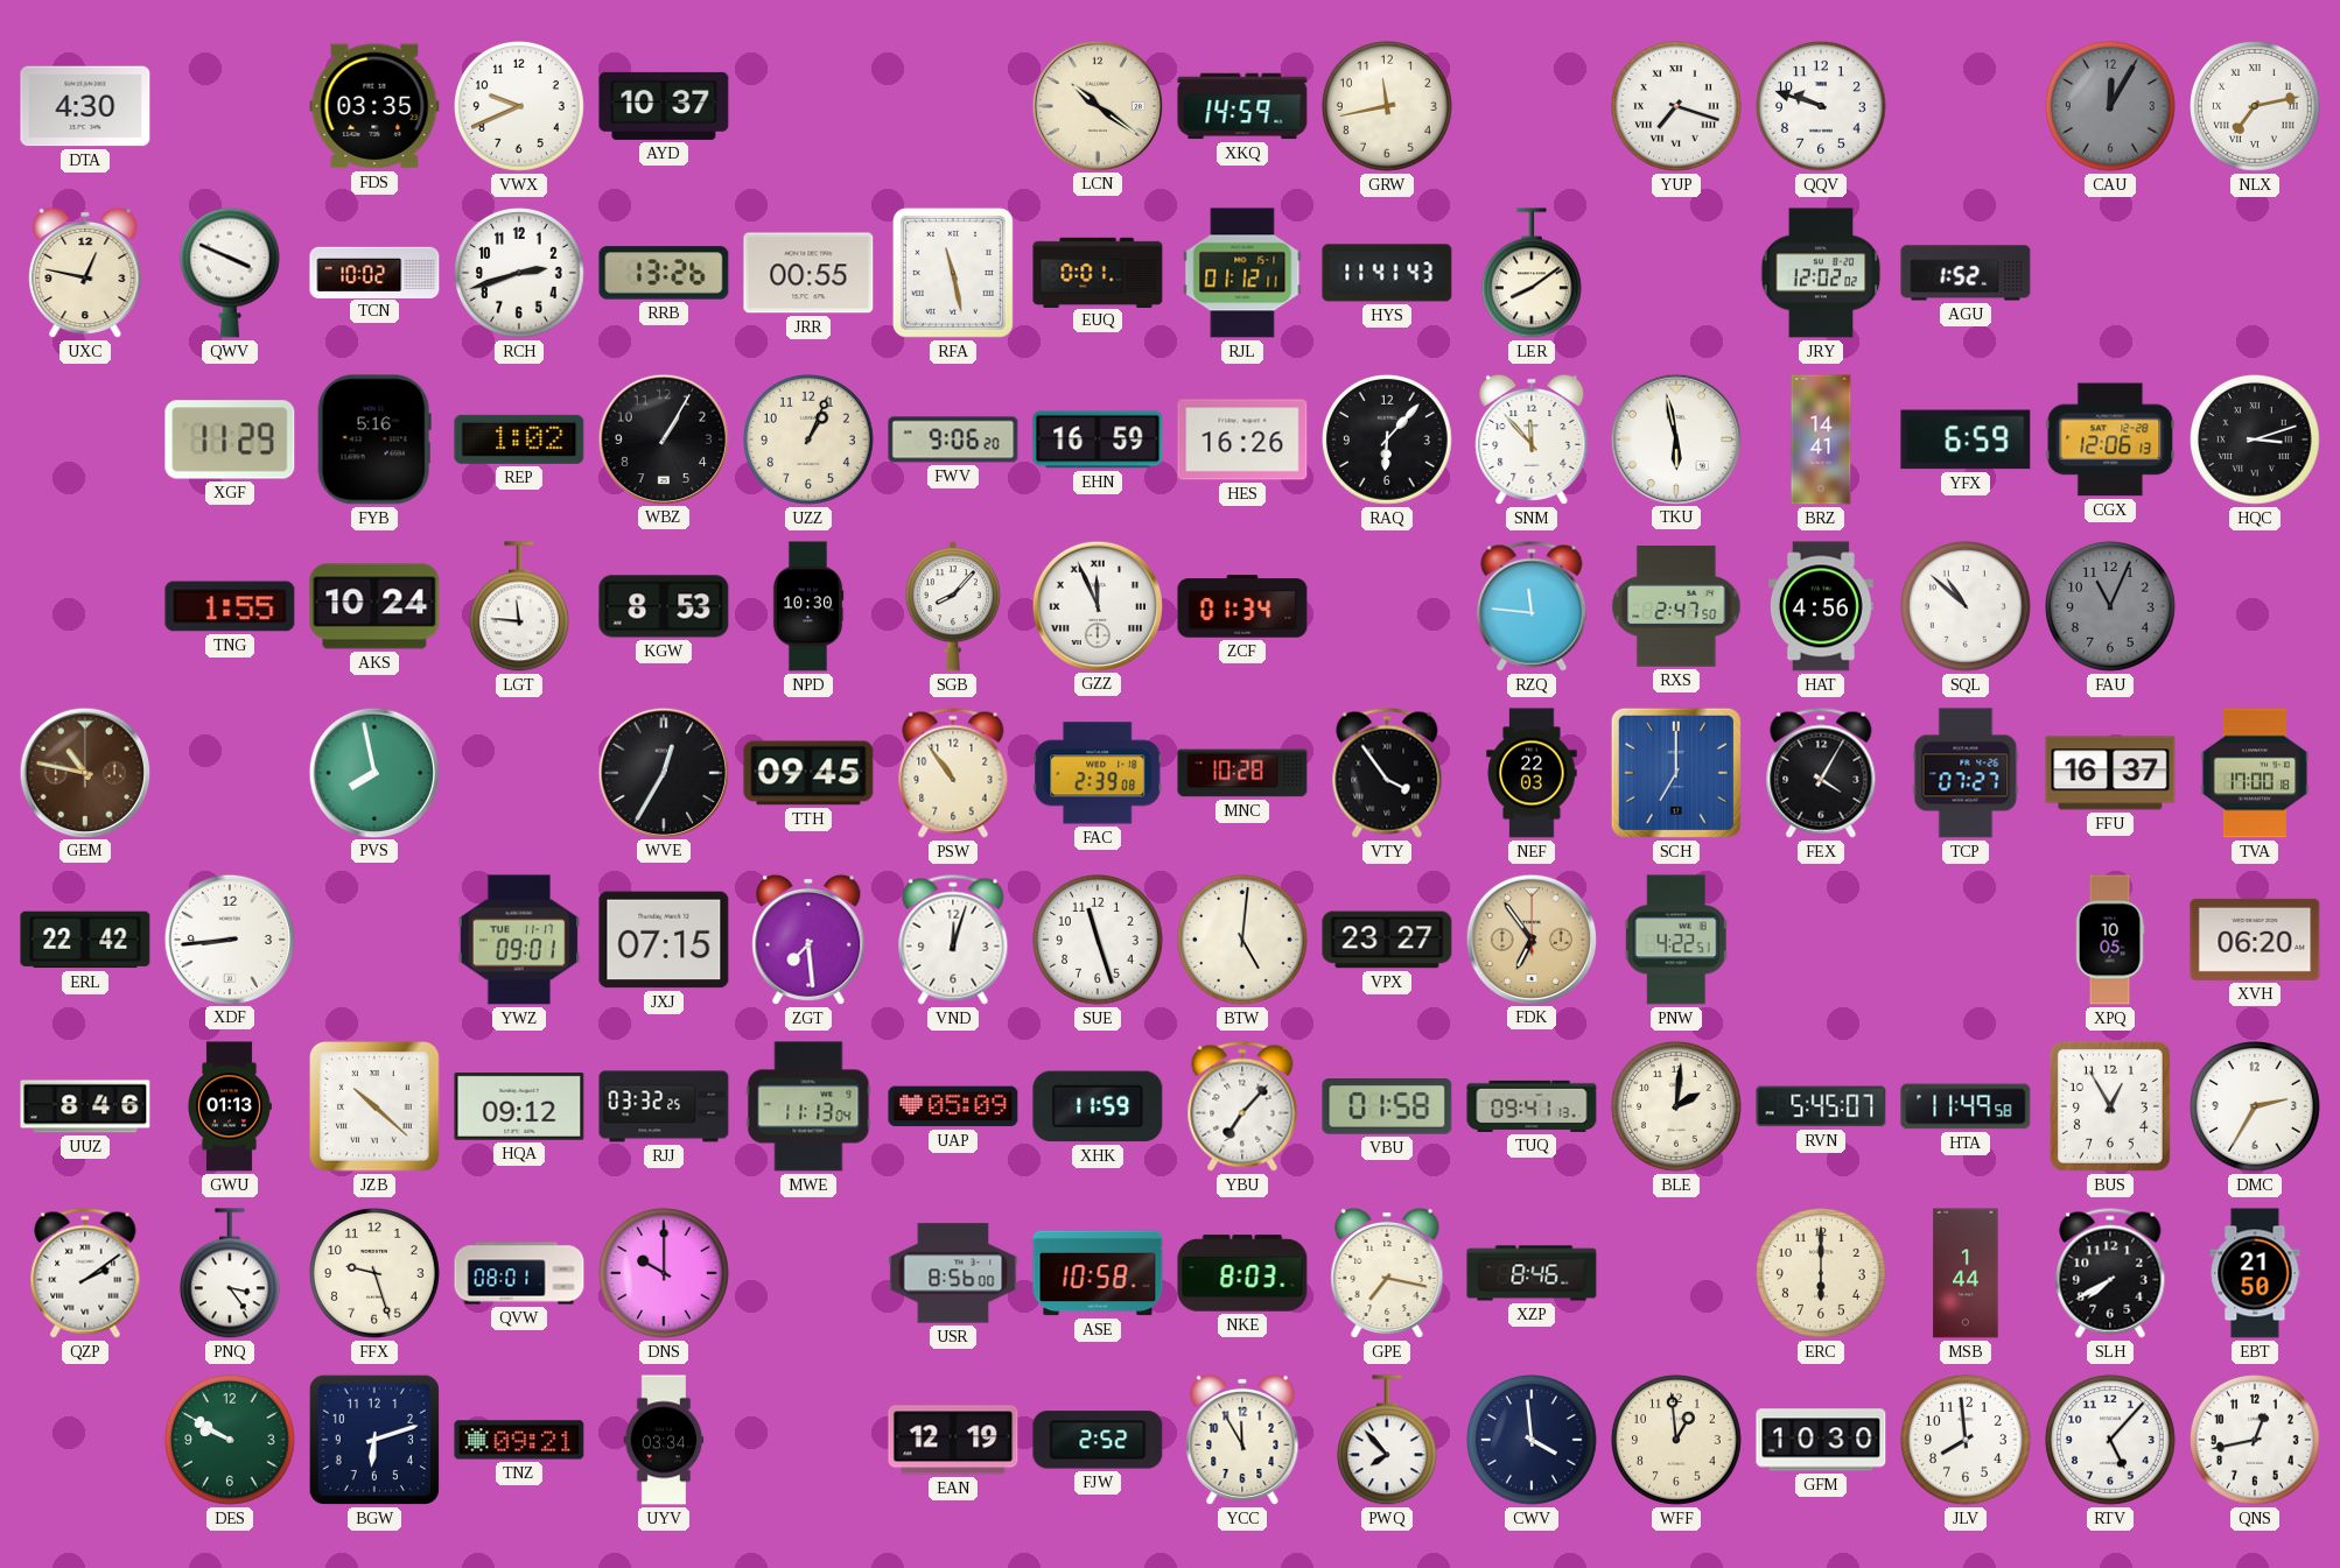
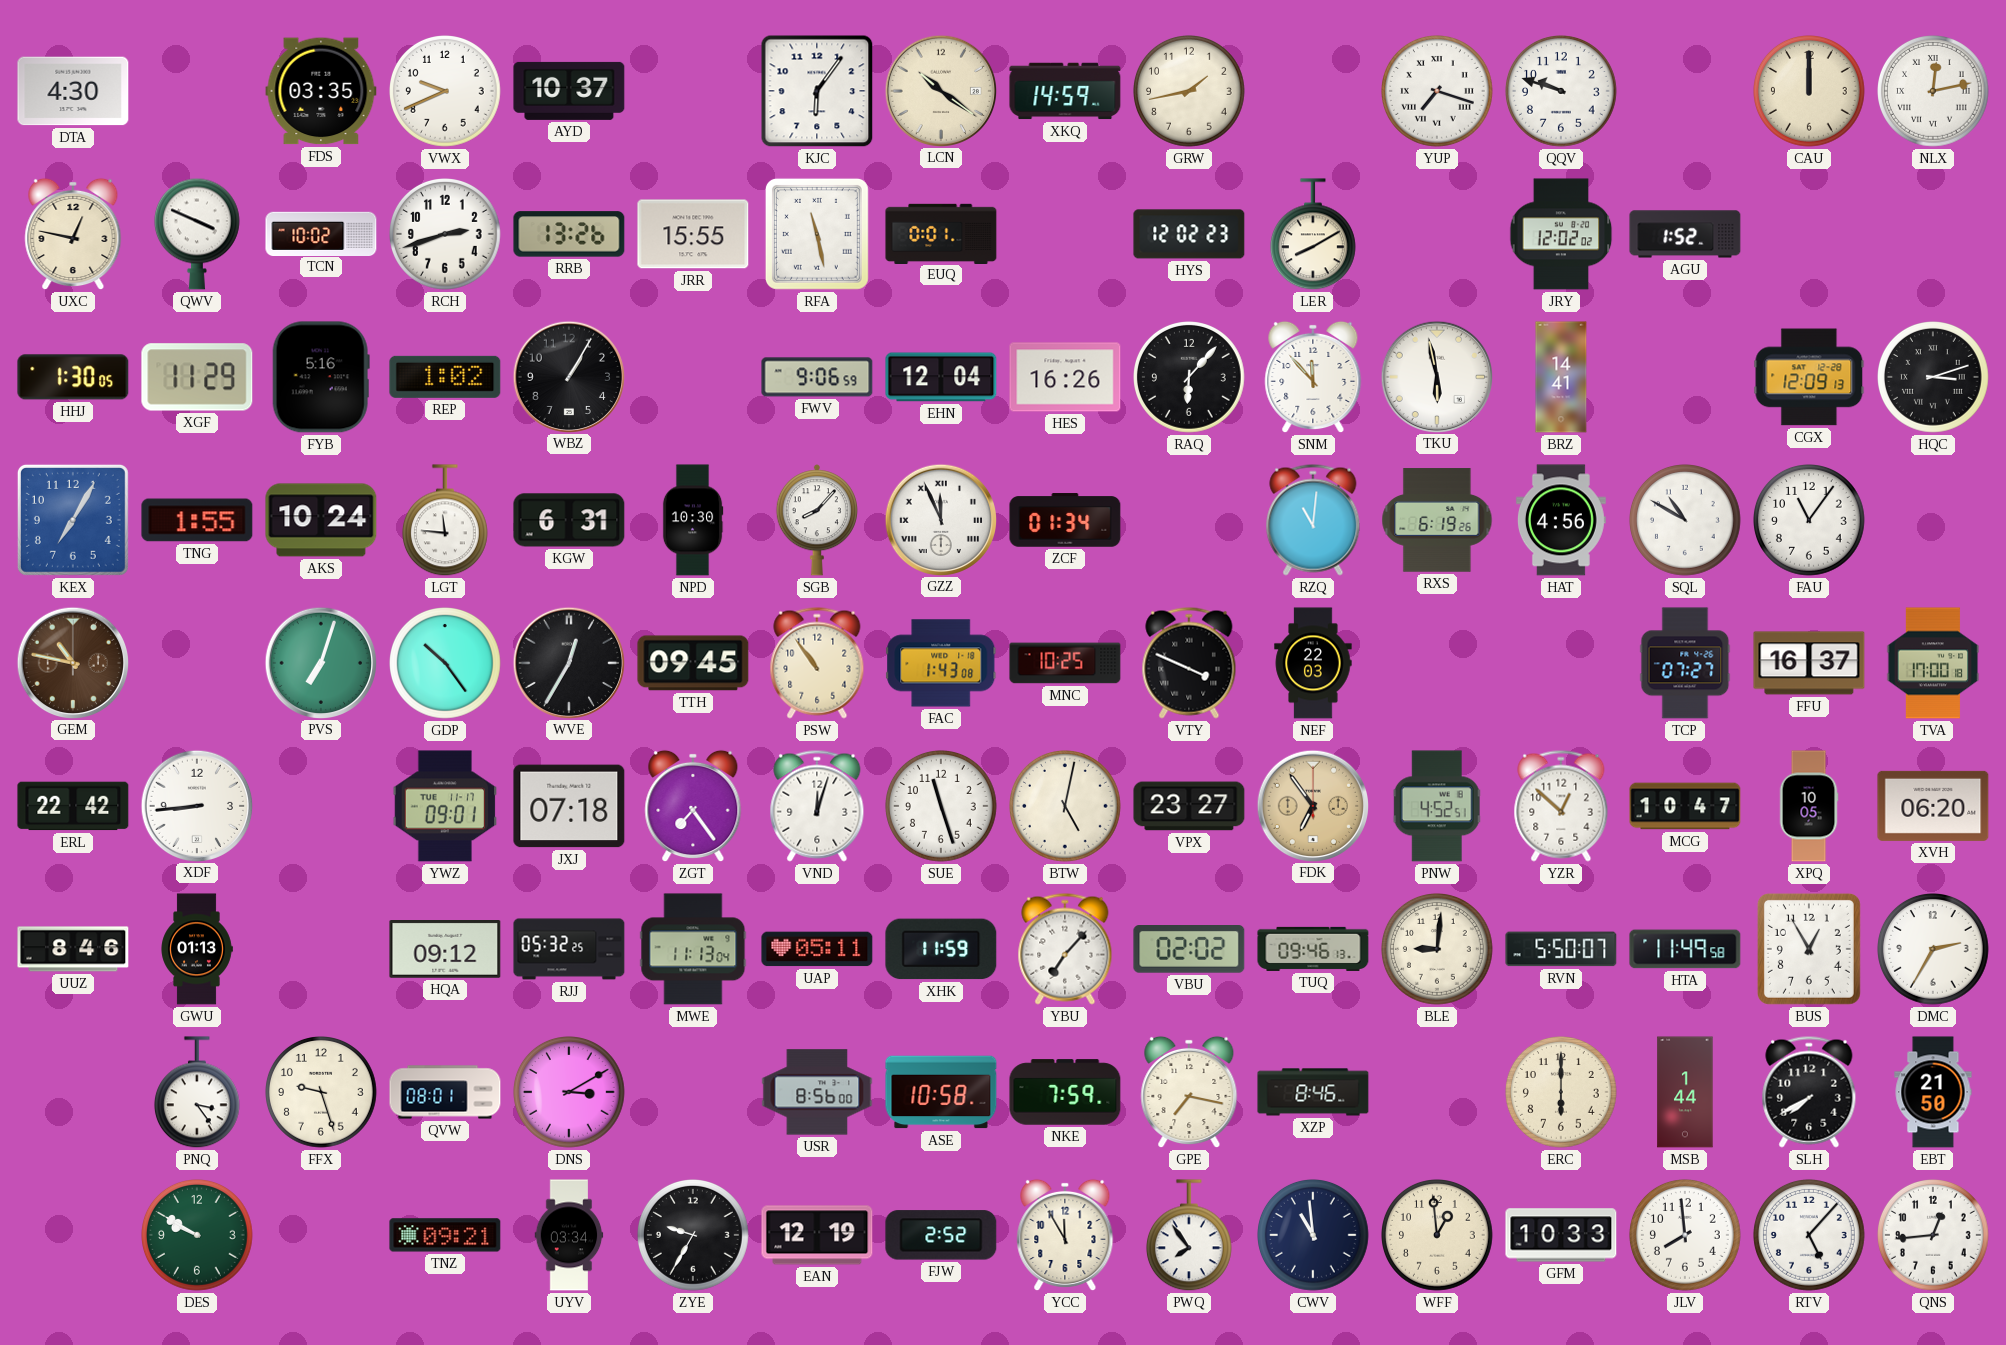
KJC: none -> 6:06 (817, 91)
GRW: 11:43 -> 1:43 (1190, 92)
CAU: 12:05 -> 12:00 (1810, 92)
CAU dial: grey -> cream (1810, 92)
NLX: 7:13 -> 12:13 (1934, 92)
JRR: 00:55 -> 15:55 (693, 234)
RJL: 01:12 -> none (1242, 273)
HYS: 11:41 -> 12:02 (1189, 234)
LER: 8:09 -> 8:10 (1313, 235)
HHJ: none -> 1:30 (73, 377)
UZZ: 1:04 -> none (810, 441)
FWV: 9:06:20 -> 9:06:59 (817, 377)
EHN: 16:59 -> 12:04 (941, 377)
YFX: 6:59 -> none (1966, 440)
CGX: 12:06 -> 12:09 (1809, 377)
KEX: none -> 7:05 (73, 520)
KGW: 8:53 -> 6:31 (569, 520)
RZQ: 11:46 -> 11:01 (1313, 520)
RXS: 2:47 -> 6:19 (1437, 520)
SQL: 10:52 -> 10:50 (1686, 521)
FAU: 11:04 -> 11:06 (1810, 521)
FAU dial: grey -> white (1810, 521)
PVS: 7:58 -> 7:03 (320, 662)
GDP: none -> 10:24 (446, 664)
FAC: 2:39 -> 1:43 (941, 663)
MNC: 10:28 -> 10:25 (1065, 663)
VTY: 3:54 -> 3:49 (1189, 663)
SCH: 7:00 -> none (1676, 773)
FEX: 4:05 -> none (1821, 773)
JXJ: 07:15 -> 07:18 (569, 806)
ZGT: 7:29 -> 7:24 (693, 806)
BTW: 5:01 -> 5:02 (1066, 807)
PNW: 4:22 -> 4:52 (1437, 806)
YZR: none -> 12:52 (1561, 806)
MCG: none -> 10:47 (1685, 806)
JZB: 10:22 -> none (374, 1106)
RJJ: 03:32 -> 05:32 (569, 949)
UAP: 05:09 -> 05:11 (817, 949)
VBU: 01:58 -> 02:02 (1189, 949)
TUQ: 09:41 -> 09:46 (1313, 949)
BLE: 2:01 -> 9:01 (1438, 950)
RVN: 5:45 -> 5:50 (1561, 949)
QZP: 2:09 -> none (85, 1273)
DNS: 10:00 -> 3:10 (570, 1093)
NKE: 8:03 -> 7:59 (1065, 1092)
BGW: 6:12 -> none (374, 1440)
ZYE: none -> 9:35 (694, 1236)
PWQ: 7:53 -> 7:54 (1189, 1236)
CWV: 3:59 -> 10:59 (1314, 1236)
GFM: 10:30 -> 10:33 (1561, 1235)
QNS: 12:43 -> 12:44 (1934, 1236)
